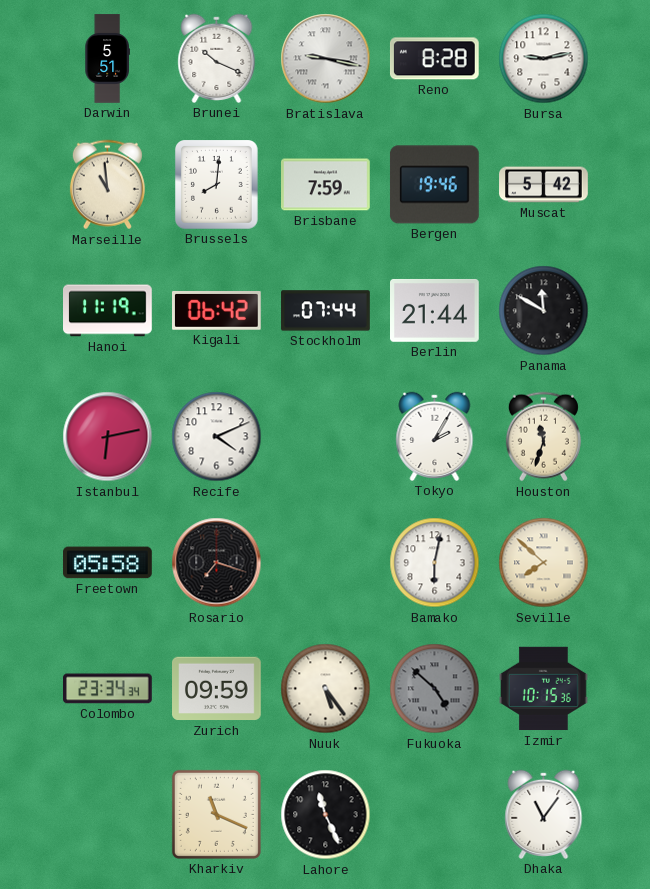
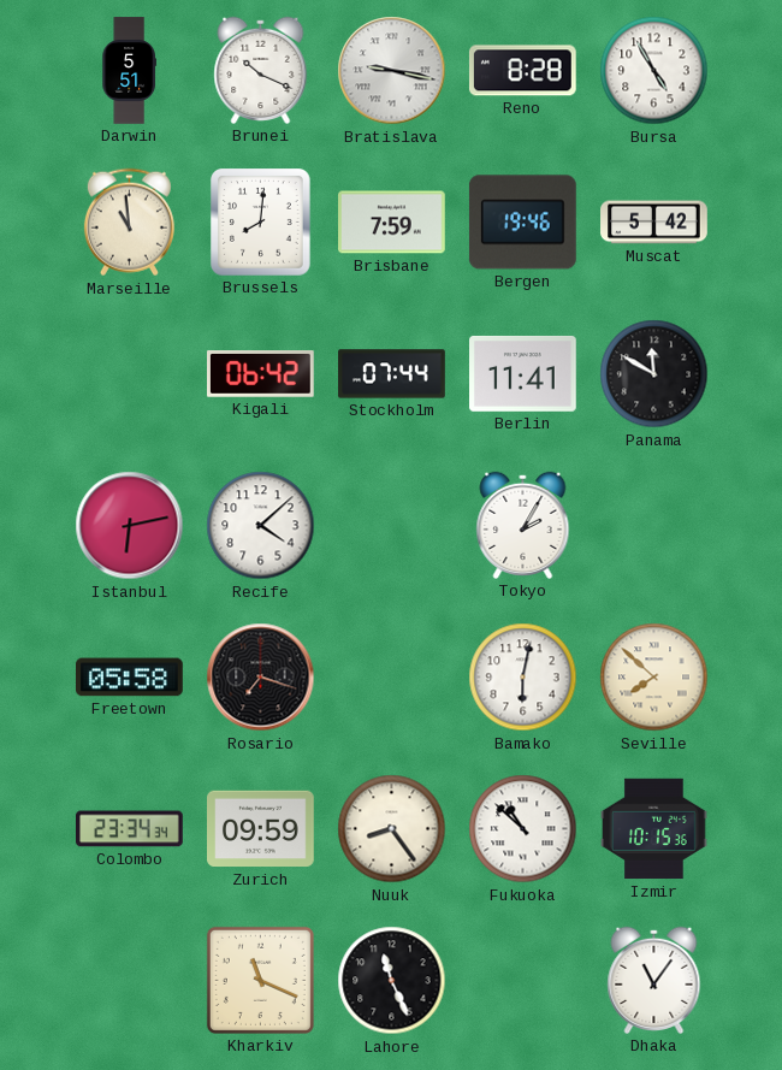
Bursa: 9:13 -> 4:55 (654, 71)
Hanoi: 11:19 -> none (108, 311)
Berlin: 21:44 -> 11:41 (523, 374)
Recife: 4:11 -> 4:08 (261, 526)
Houston: 11:33 -> none (543, 437)
Nuuk: 5:24 -> 8:24 (392, 829)
Fukuoka: 4:52 -> 10:52 (523, 829)
Fukuoka dial: grey -> white (523, 829)
